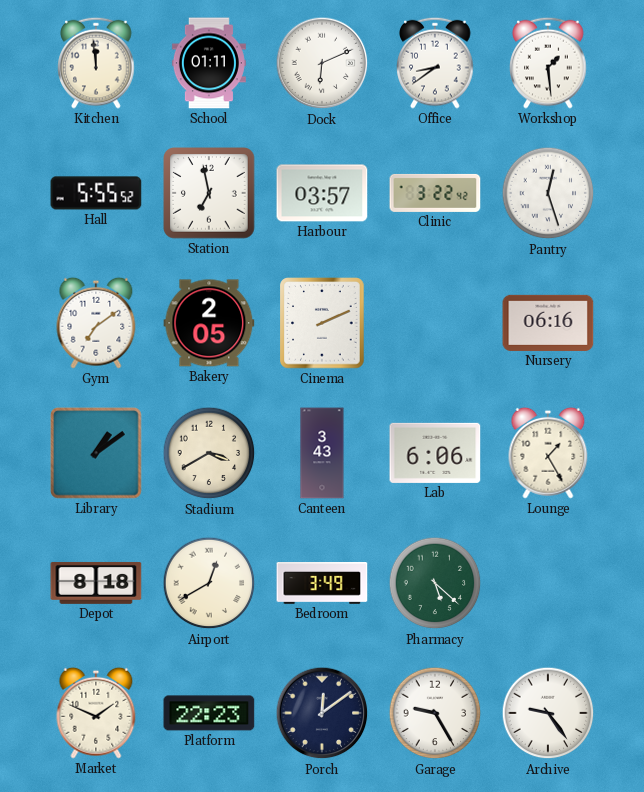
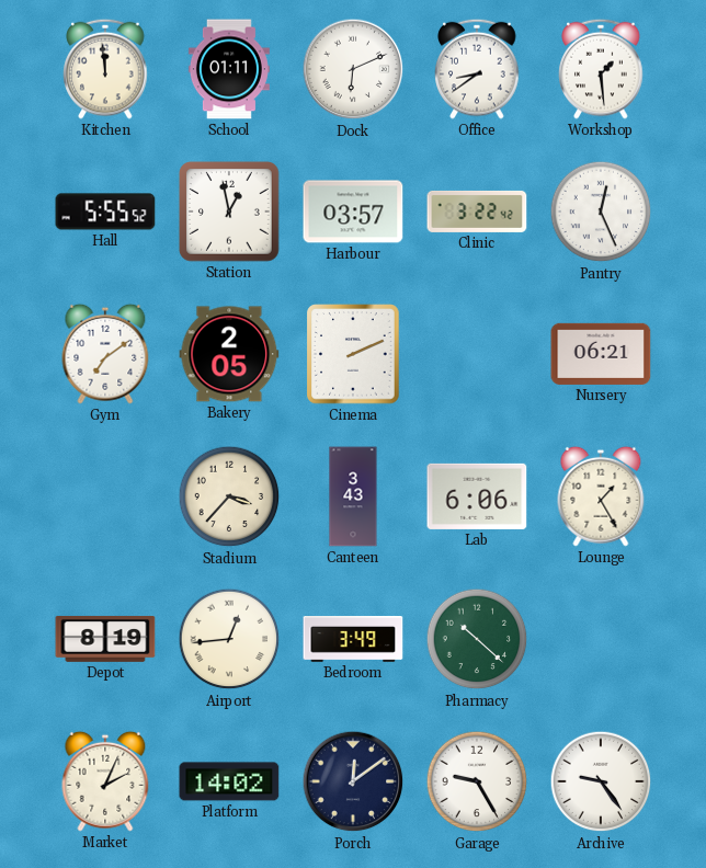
Station: 6:58 -> 12:58 (230, 213)
Pantry: 12:27 -> 12:26 (601, 212)
Nursery: 06:16 -> 06:21 (601, 354)
Library: 1:09 -> none (96, 453)
Stadium: 3:40 -> 3:37 (229, 496)
Depot: 8:18 -> 8:19 (105, 639)
Airport: 12:40 -> 12:44 (229, 639)
Pharmacy: 5:22 -> 10:22 (477, 639)
Market: 1:49 -> 2:04 (105, 781)
Platform: 22:23 -> 14:02 (229, 781)
